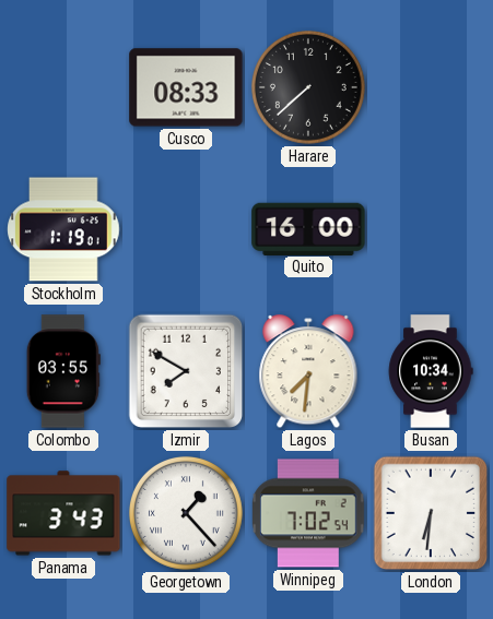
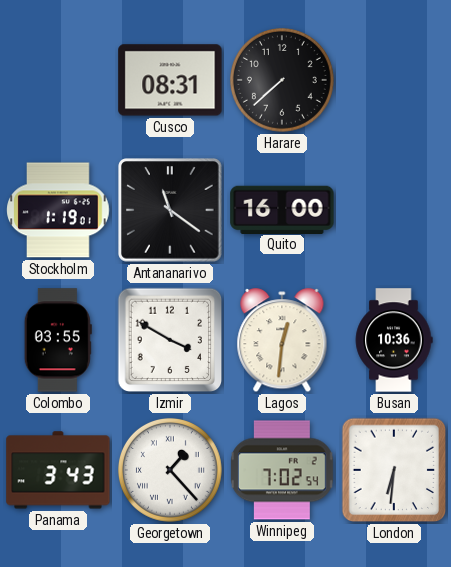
Cusco: 08:33 -> 08:31 (170, 80)
Antananarivo: none -> 11:21 (170, 210)
Izmir: 7:50 -> 3:50 (170, 340)
Lagos: 7:31 -> 12:31 (282, 341)
Busan: 10:34 -> 10:36 (394, 340)
